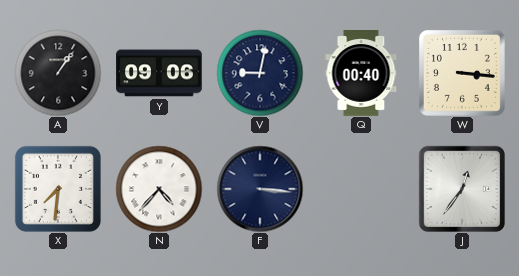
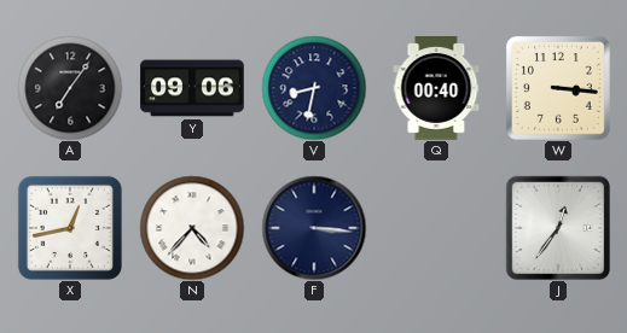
A: 1:06 -> 7:06 (70, 88)
V: 9:02 -> 8:32 (314, 88)
X: 7:31 -> 12:43 (70, 228)
